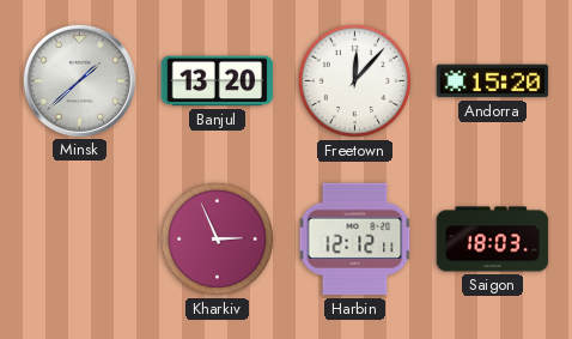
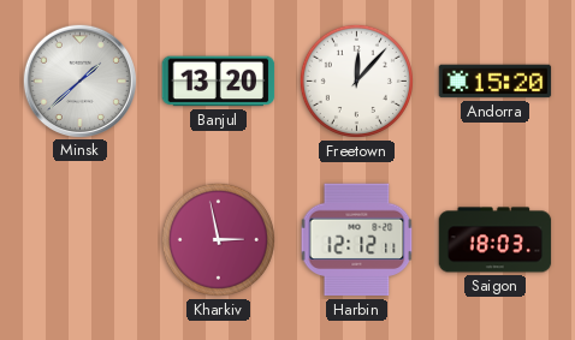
Kharkiv: 2:56 -> 2:58 (218, 239)
